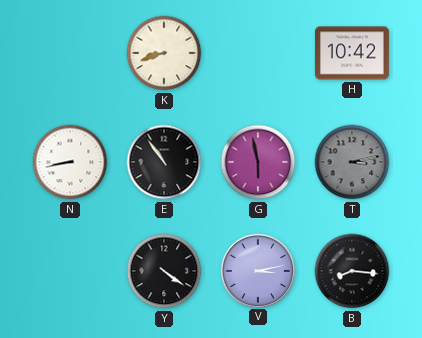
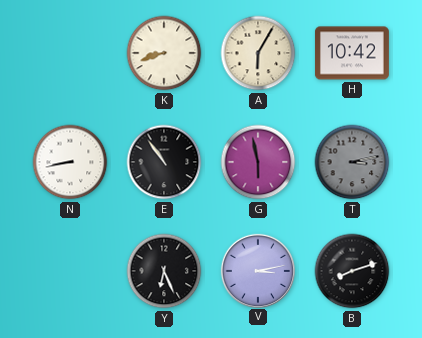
A: none -> 6:05 (258, 53)
Y: 4:21 -> 6:26 (164, 271)
B: 8:16 -> 8:12 (352, 271)
